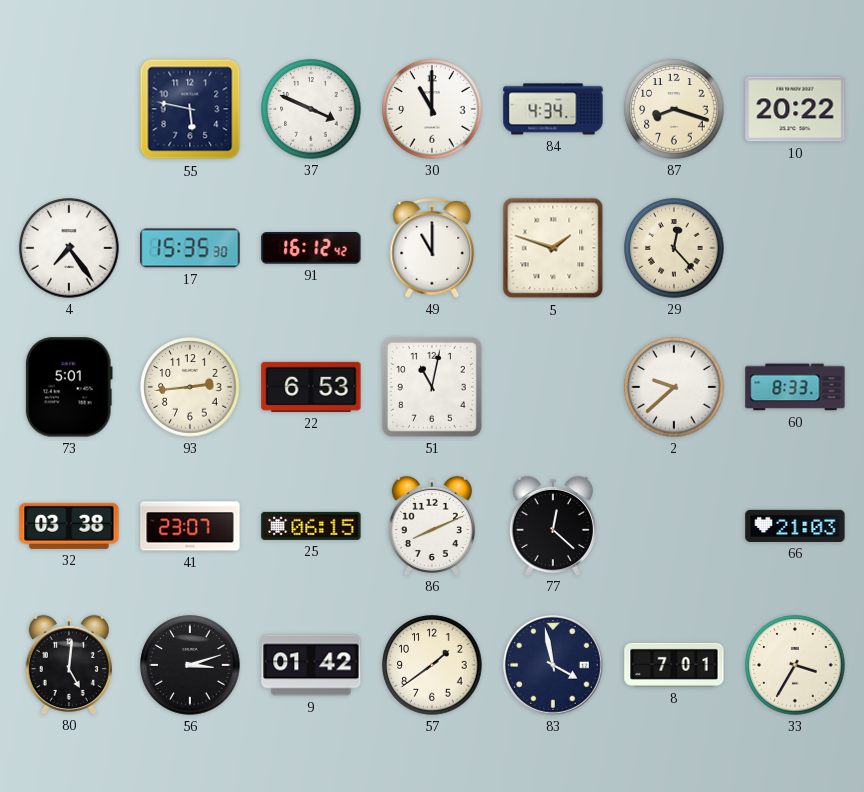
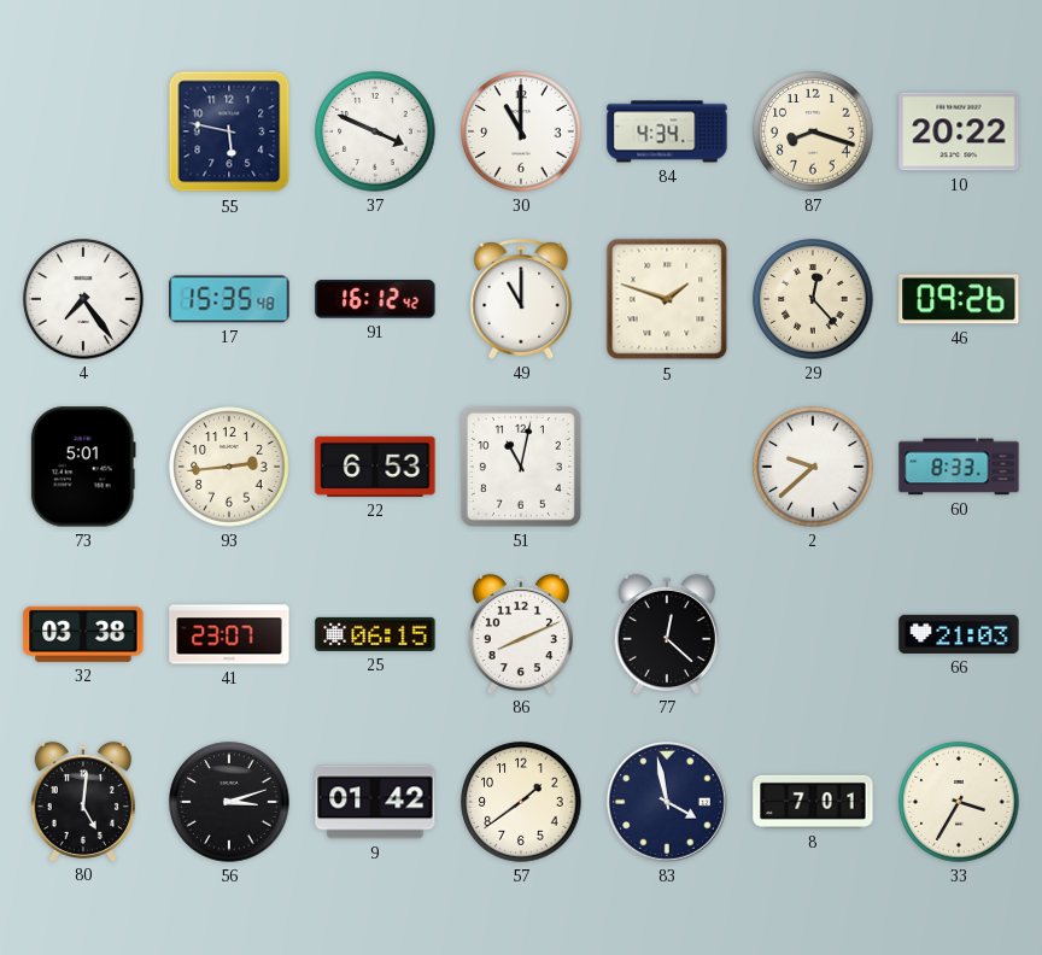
17: 15:35:30 -> 15:35:48 (229, 299)
46: none -> 09:26 (959, 299)
